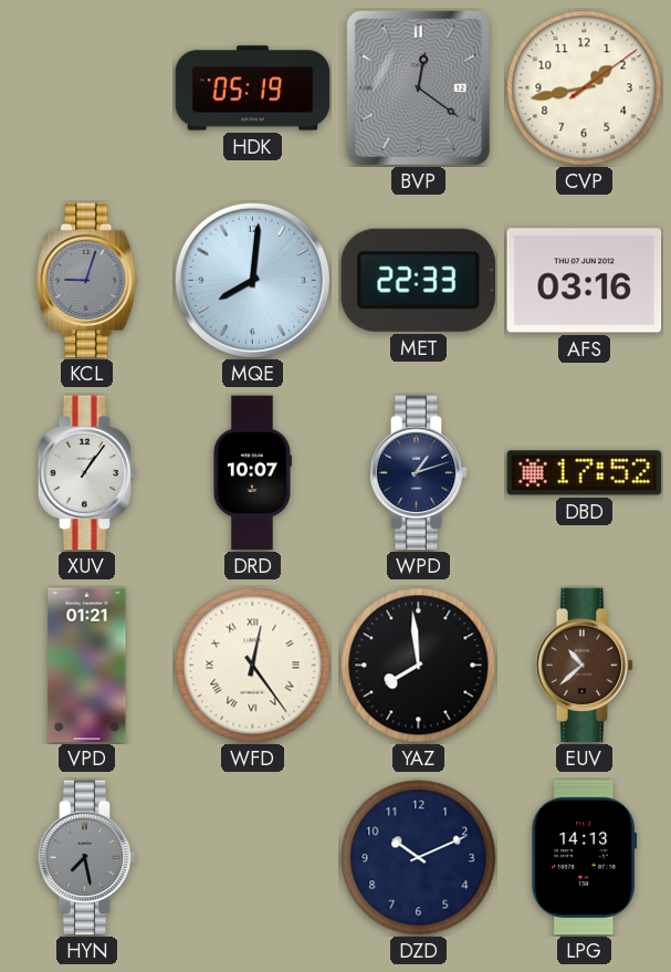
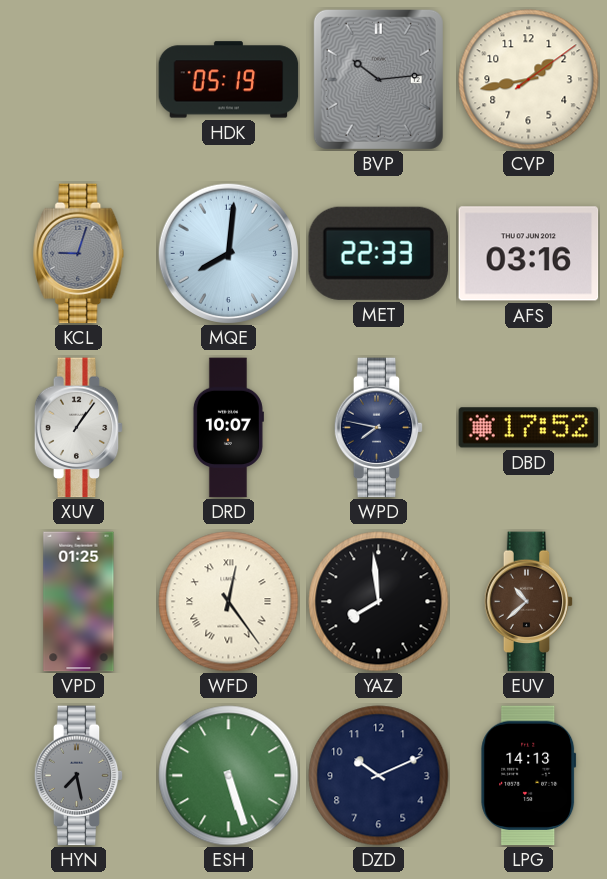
BVP: 12:21 -> 10:14 (378, 79)
WPD: 1:12 -> 7:47 (379, 428)
VPD: 01:21 -> 01:25 (79, 602)
ESH: none -> 5:27 (229, 776)
